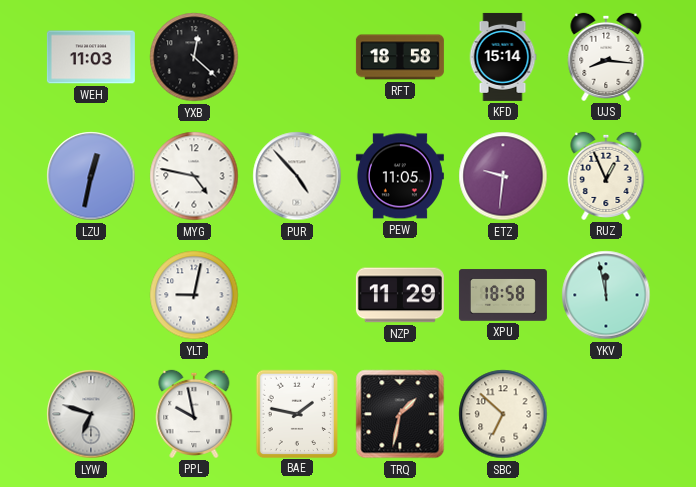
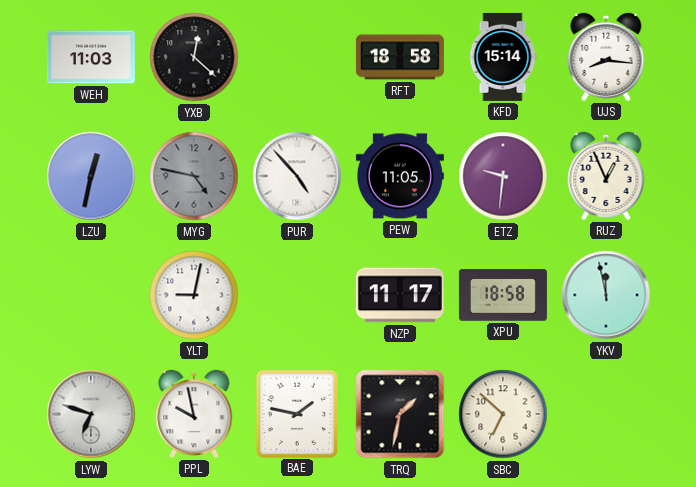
MYG dial: white -> grey (194, 176)
NZP: 11:29 -> 11:17 (400, 295)
